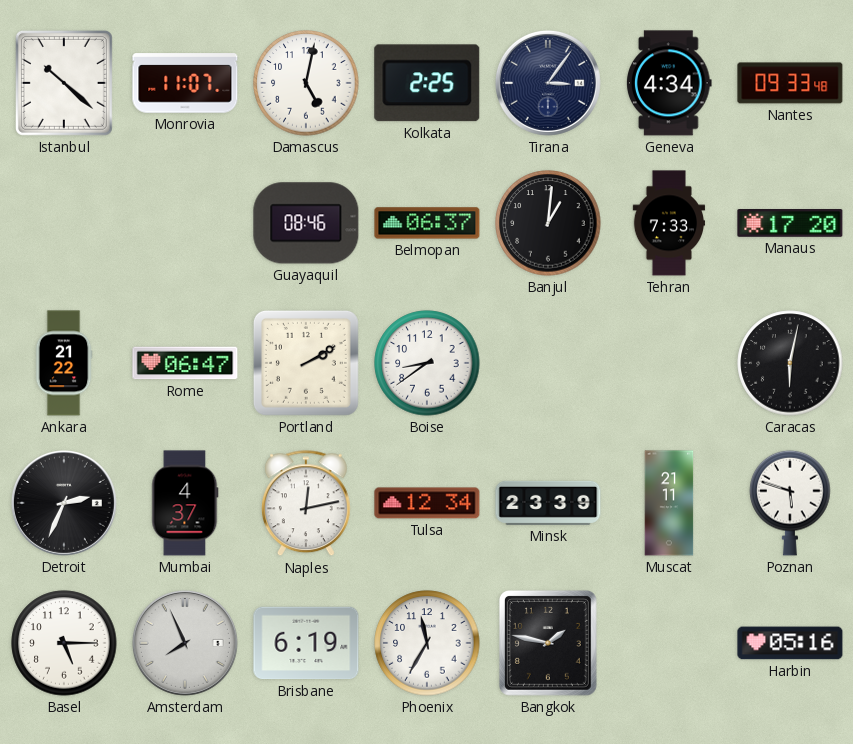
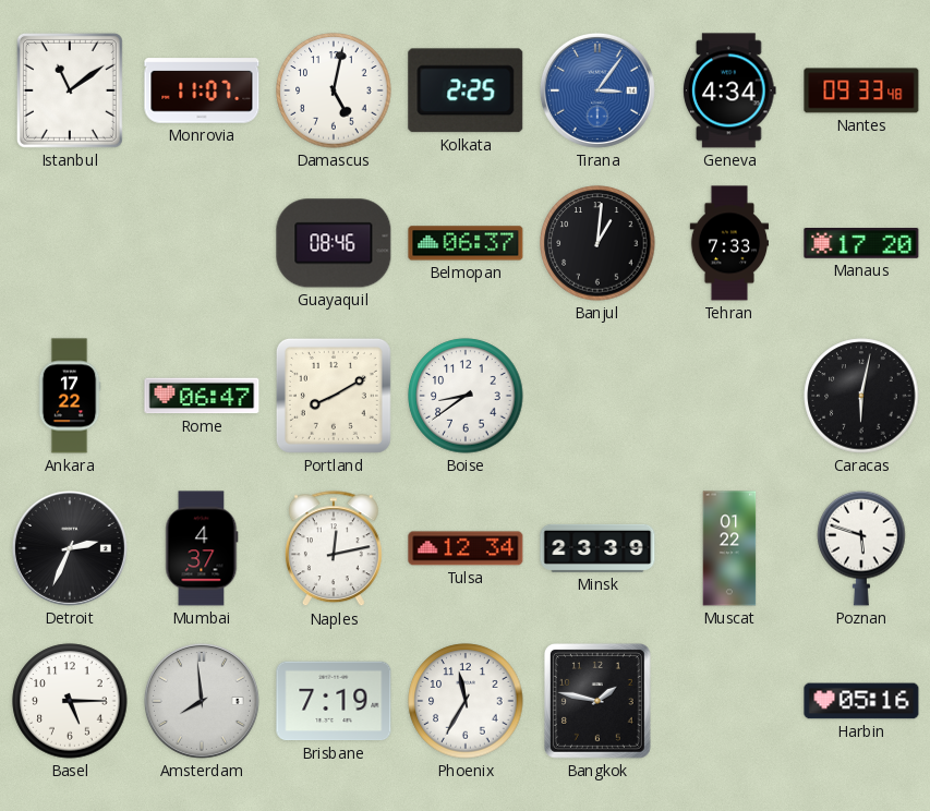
Istanbul: 10:22 -> 11:09 (70, 90)
Tirana dial: navy -> blue (597, 90)
Ankara: 21:22 -> 17:22 (70, 396)
Portland: 2:10 -> 8:10 (334, 396)
Muscat: 21:11 -> 01:22 (729, 548)
Amsterdam: 7:56 -> 7:59 (202, 701)
Brisbane: 6:19 -> 7:19 (334, 701)
